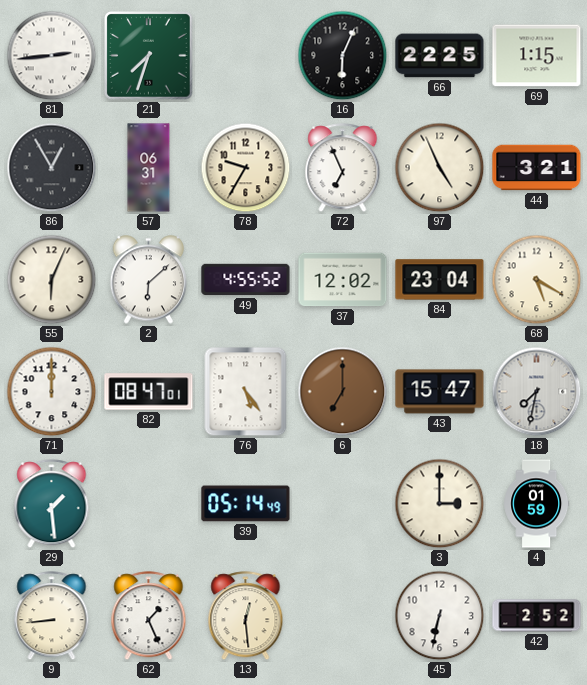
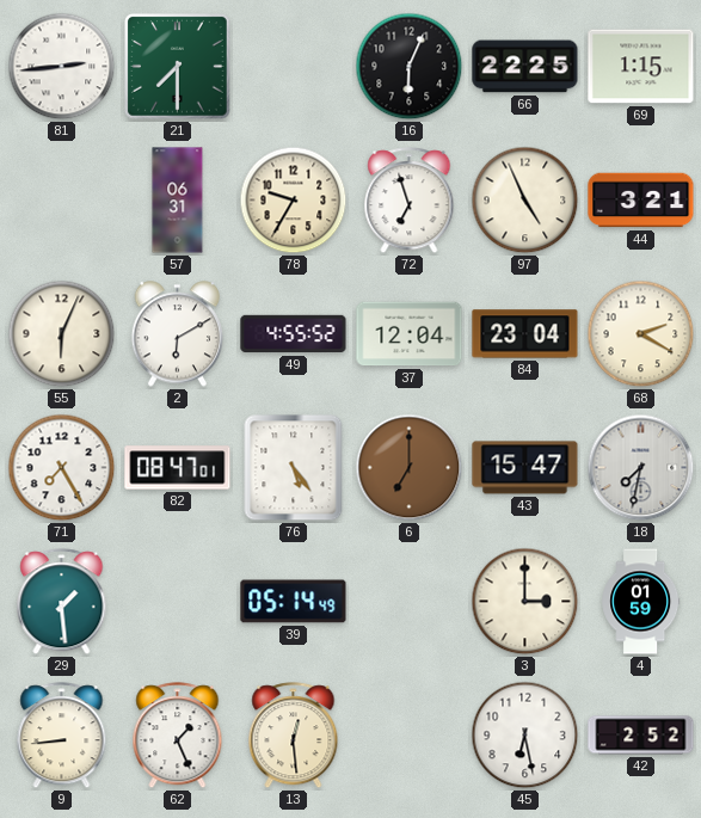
21: 7:33 -> 7:30 (178, 67)
86: 12:55 -> none (52, 168)
72: 6:56 -> 6:57 (410, 201)
2: 6:08 -> 6:10 (178, 334)
37: 12:02 -> 12:04 (410, 334)
68: 5:20 -> 2:20 (641, 334)
71: 12:00 -> 7:25 (62, 468)
45: 6:32 -> 6:28 (525, 736)
